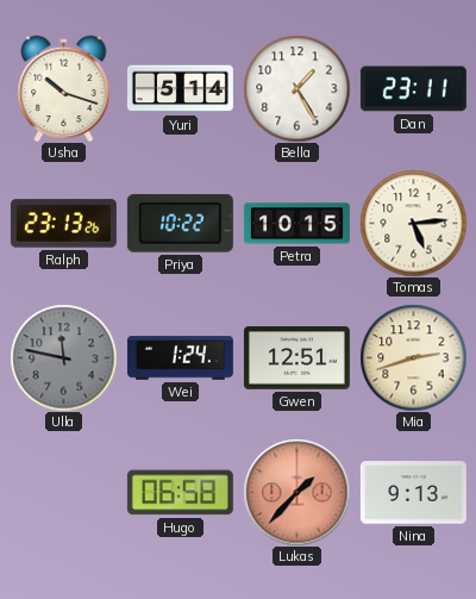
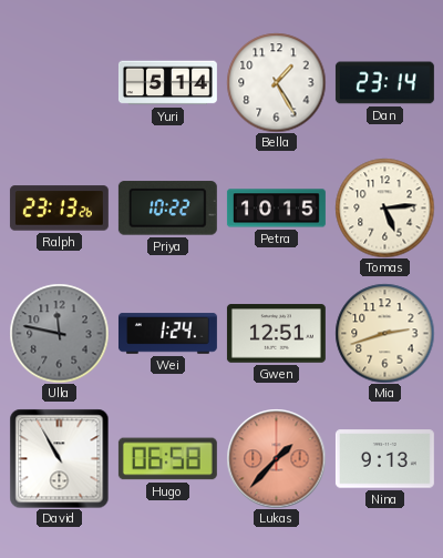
Usha: 10:18 -> none (64, 88)
Dan: 23:11 -> 23:14 (384, 83)
David: none -> 10:55 (59, 458)
